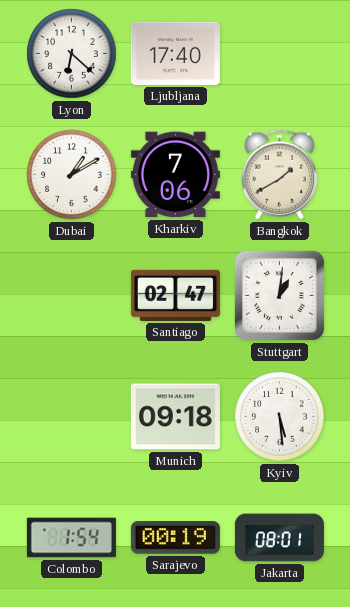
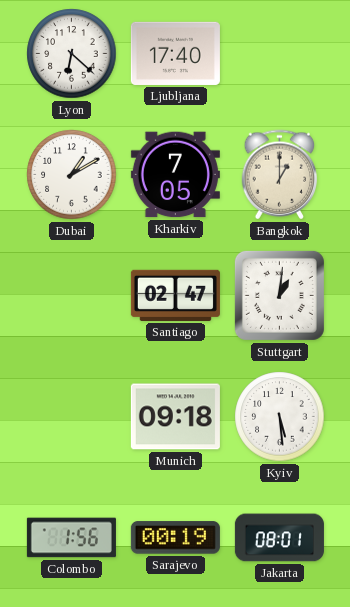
Kharkiv: 7:06 -> 7:05 (175, 175)
Bangkok: 1:40 -> 1:00 (280, 175)
Colombo: 1:54 -> 1:56 (71, 538)
